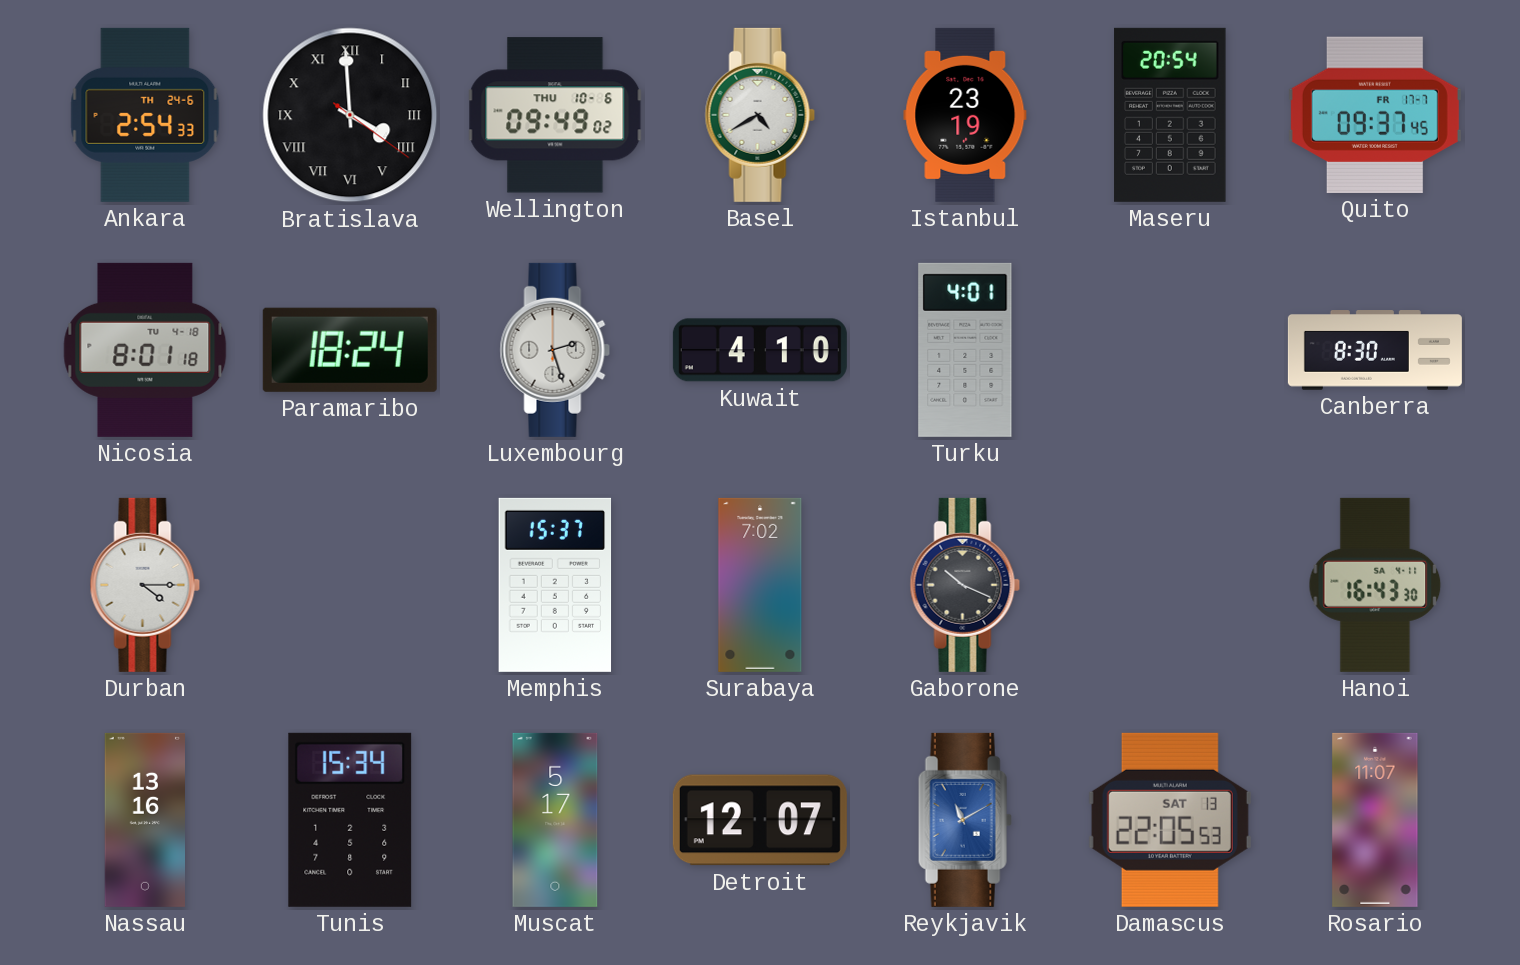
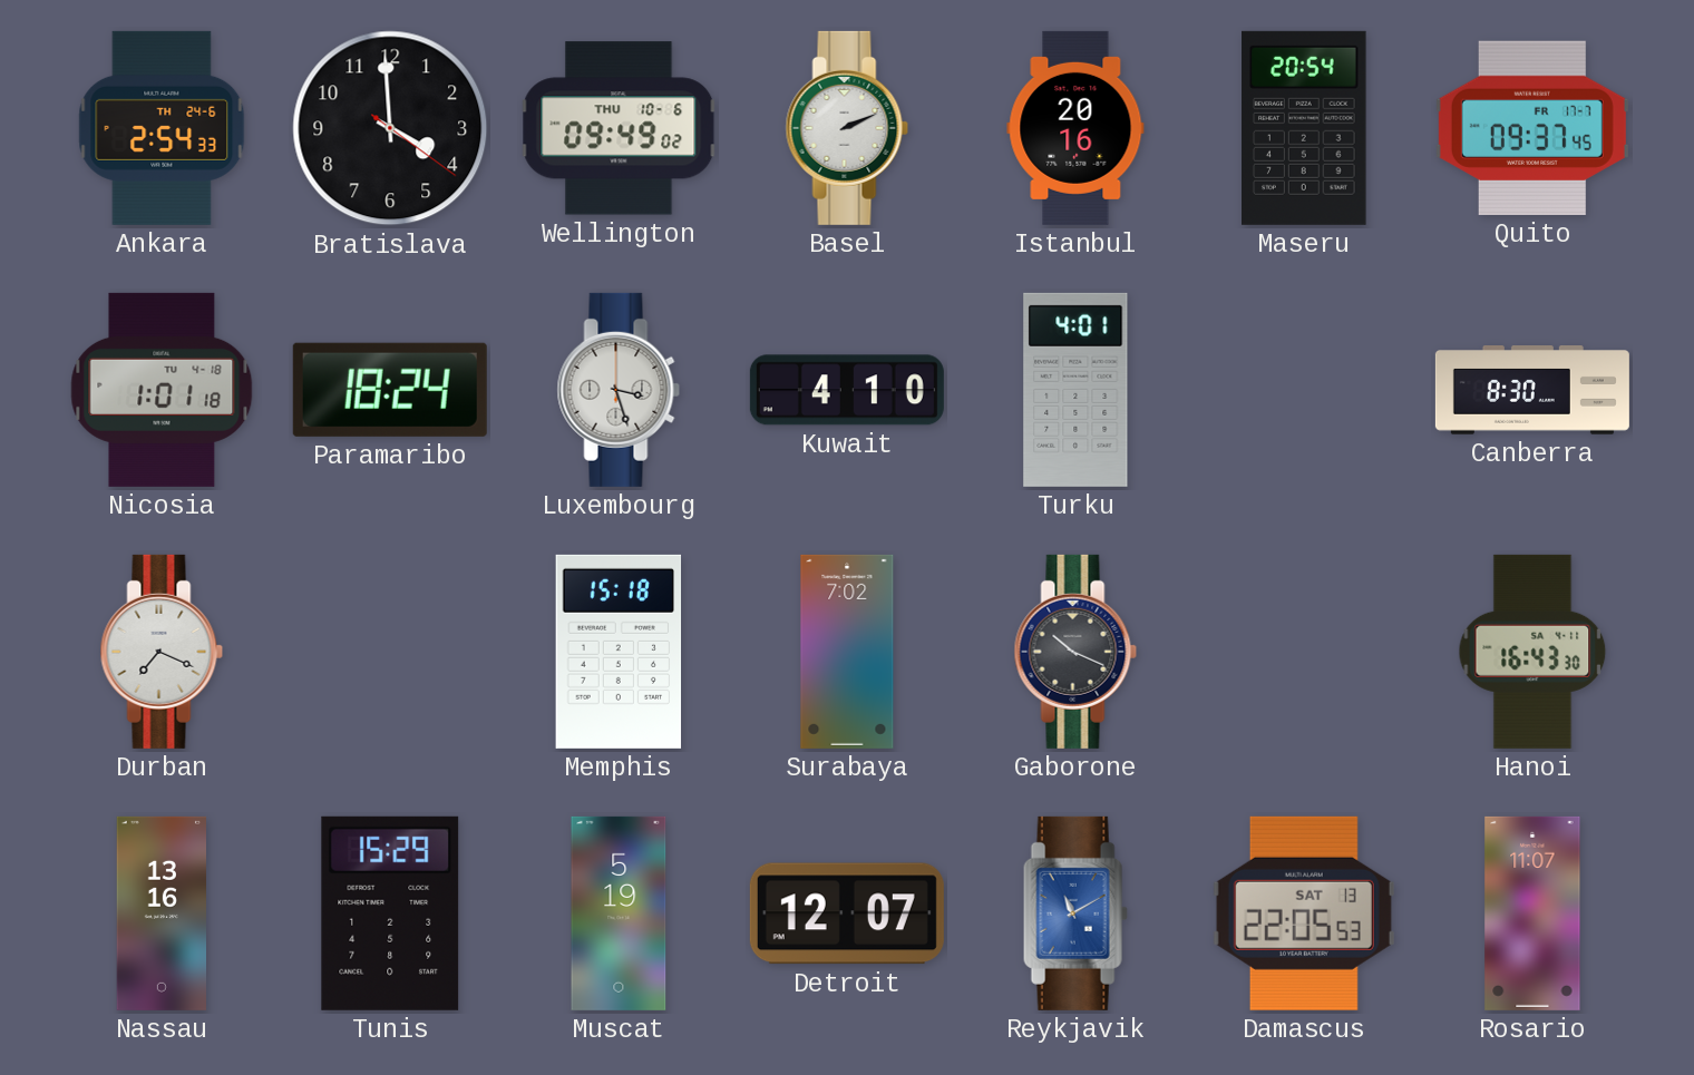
Bratislava numerals: Roman -> Arabic (390, 128)
Basel: 4:40 -> 2:11 (847, 128)
Istanbul: 23:19 -> 20:16 (1075, 128)
Nicosia: 8:01 -> 1:01 (162, 390)
Luxembourg: 2:27 -> 3:27 (619, 390)
Durban: 4:15 -> 7:19 (162, 652)
Memphis: 15:37 -> 15:18 (619, 652)
Tunis: 15:34 -> 15:29 (390, 913)
Muscat: 5:17 -> 5:19 (619, 913)
